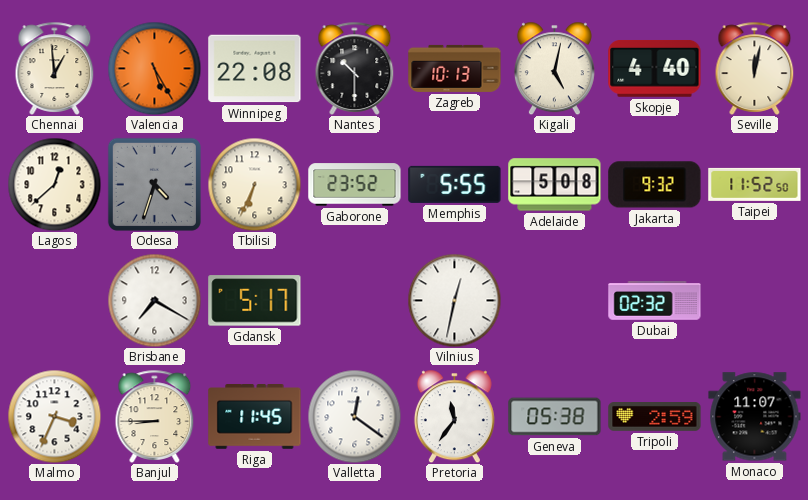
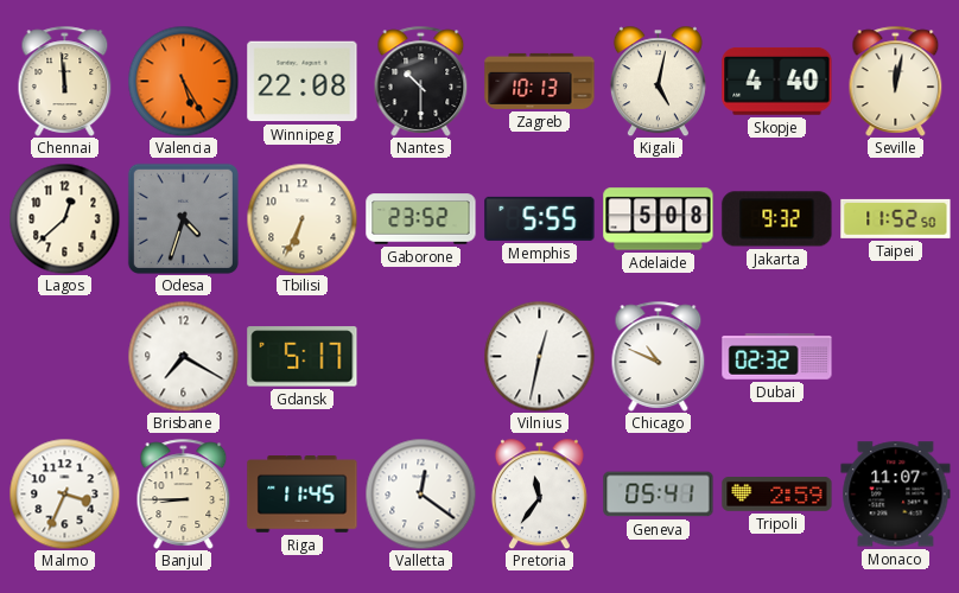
Chennai: 12:59 -> 11:59 (65, 81)
Chicago: none -> 10:49 (659, 356)
Geneva: 05:38 -> 05:41 (659, 495)
